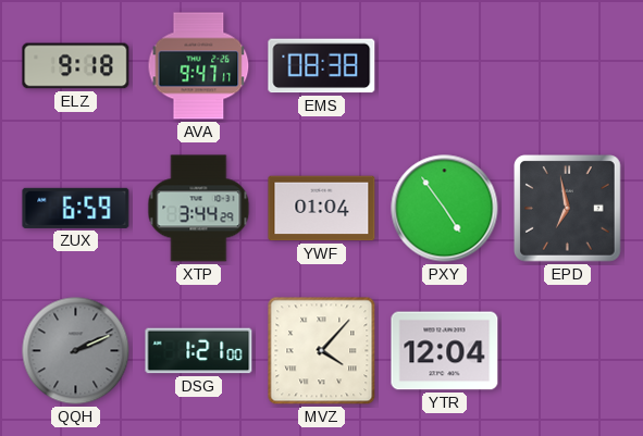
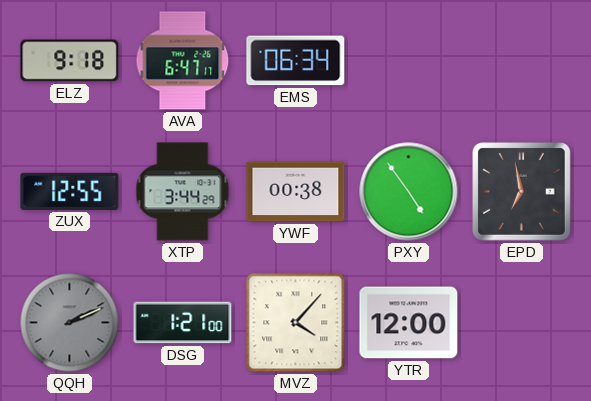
AVA: 9:47 -> 6:47 (183, 61)
EMS: 08:38 -> 06:34 (296, 61)
ZUX: 6:59 -> 12:55 (70, 191)
YWF: 01:04 -> 00:38 (296, 192)
YTR: 12:04 -> 12:00 (409, 323)
